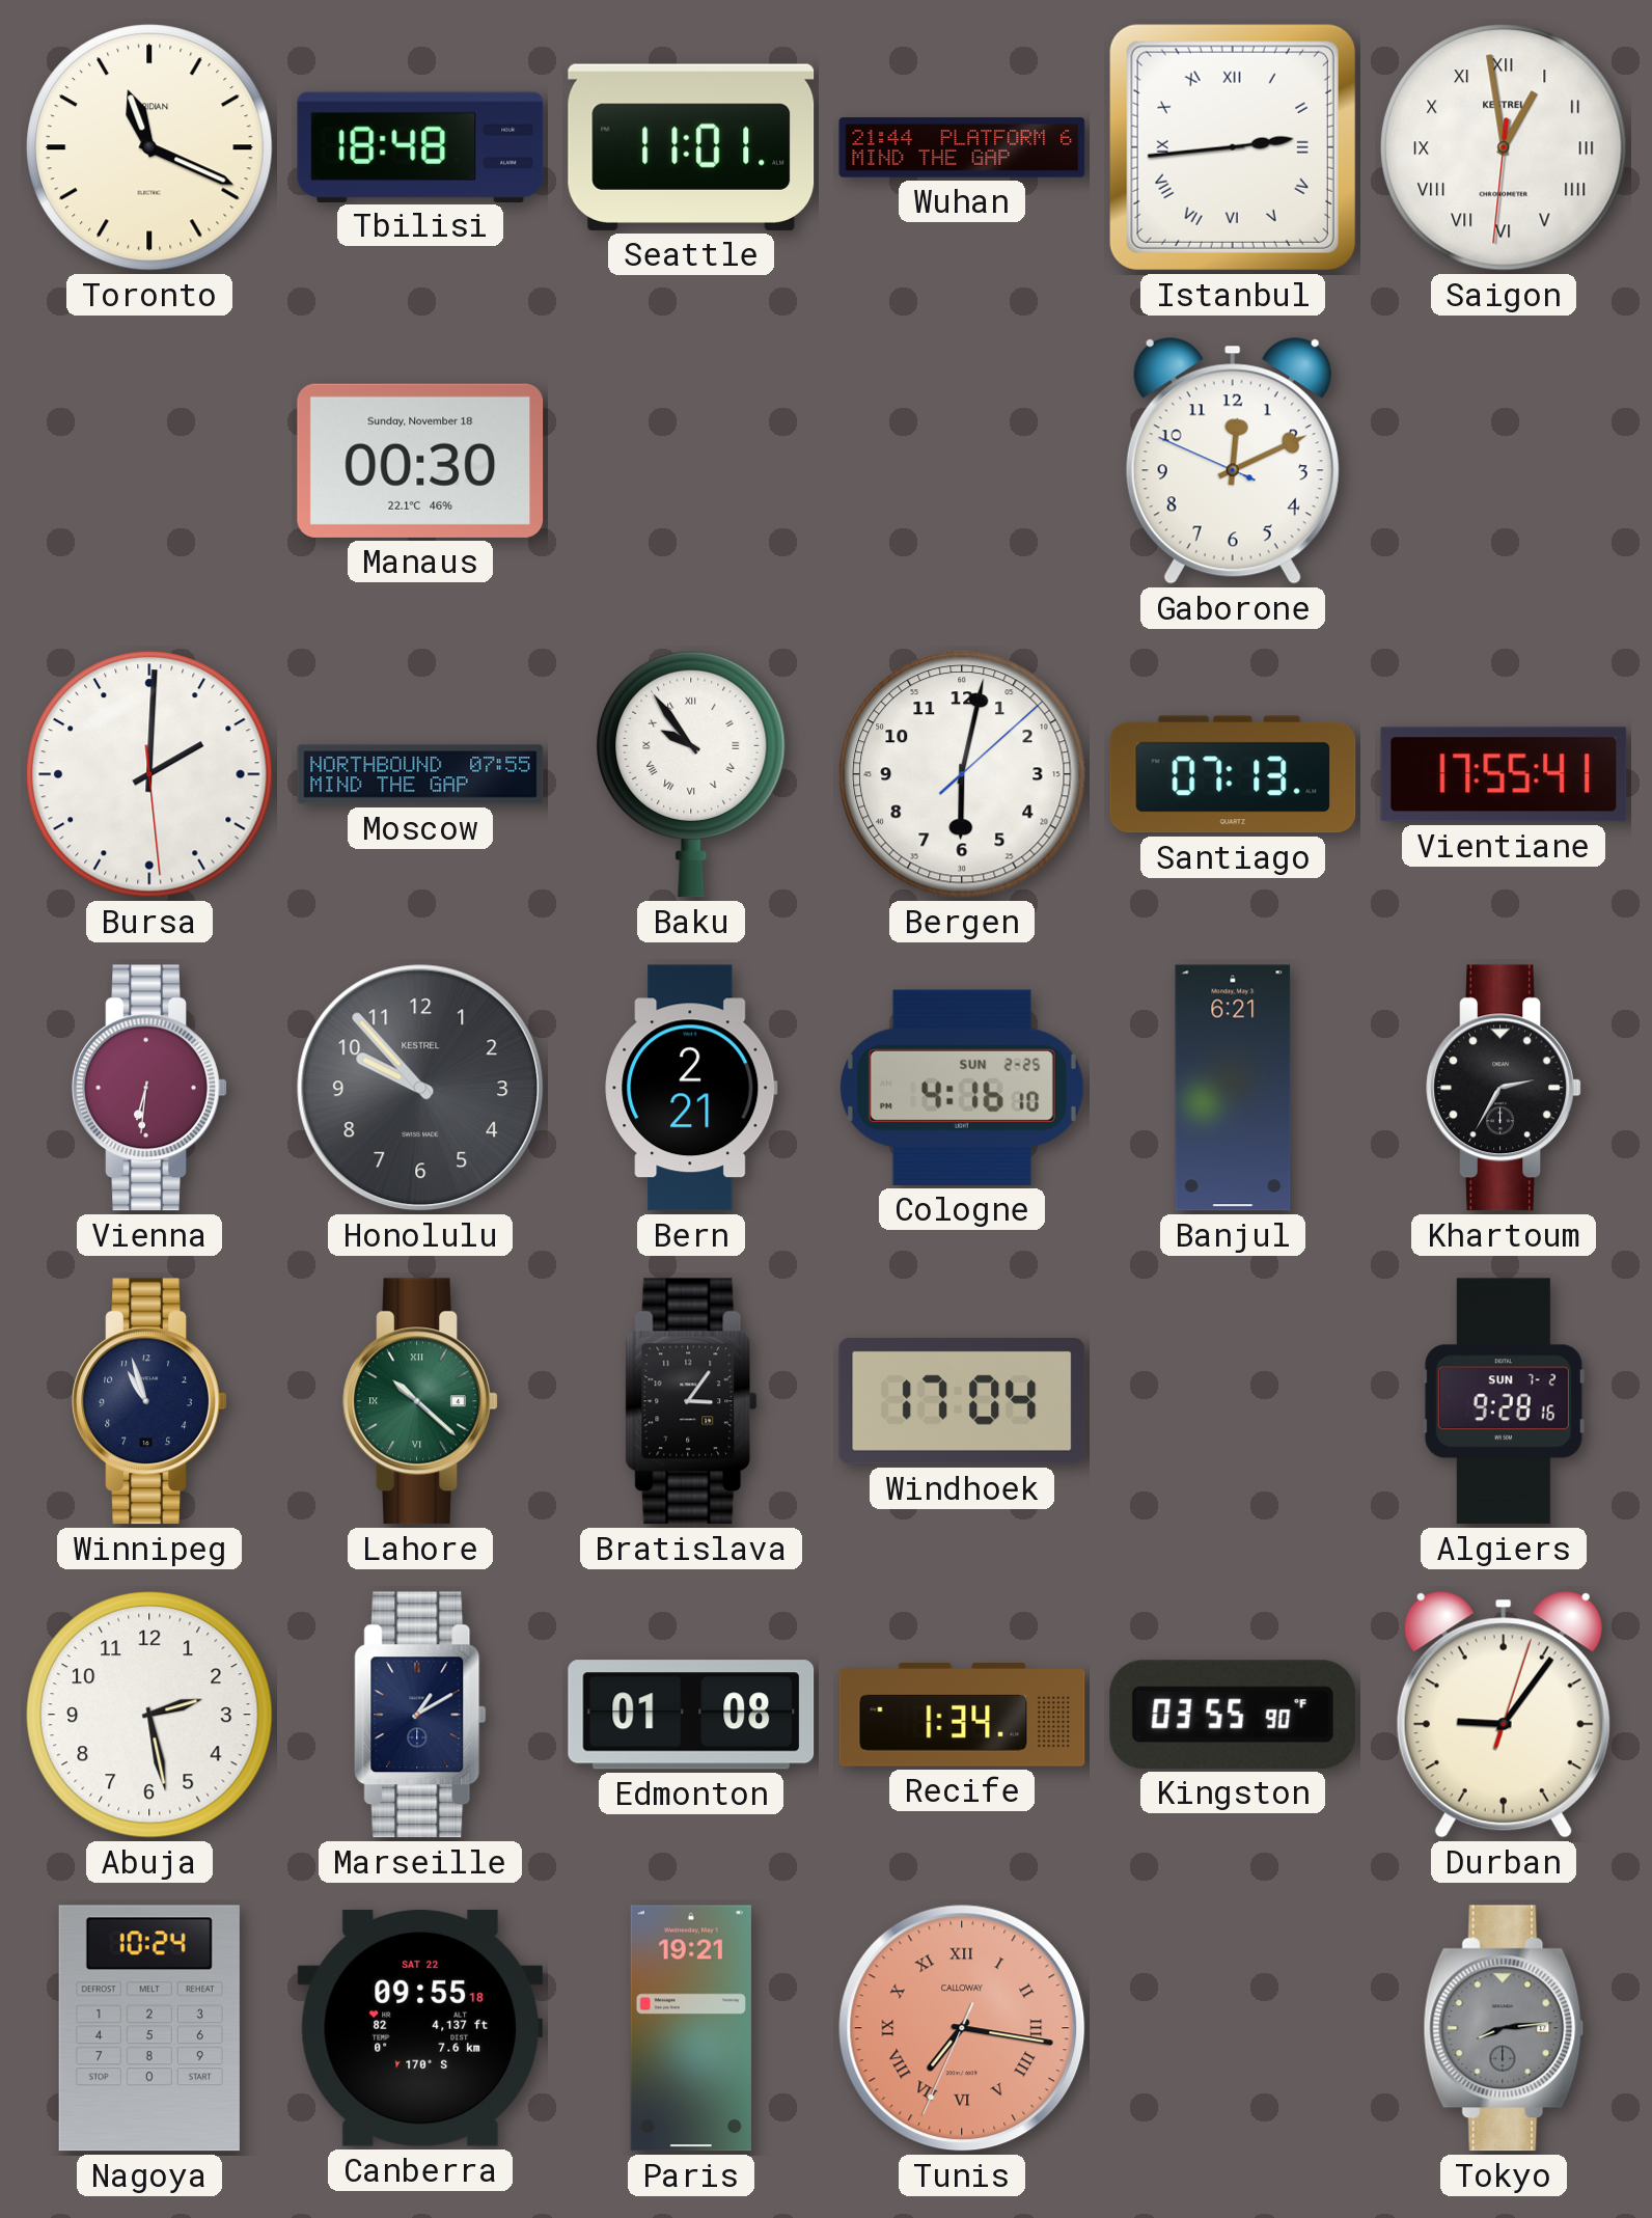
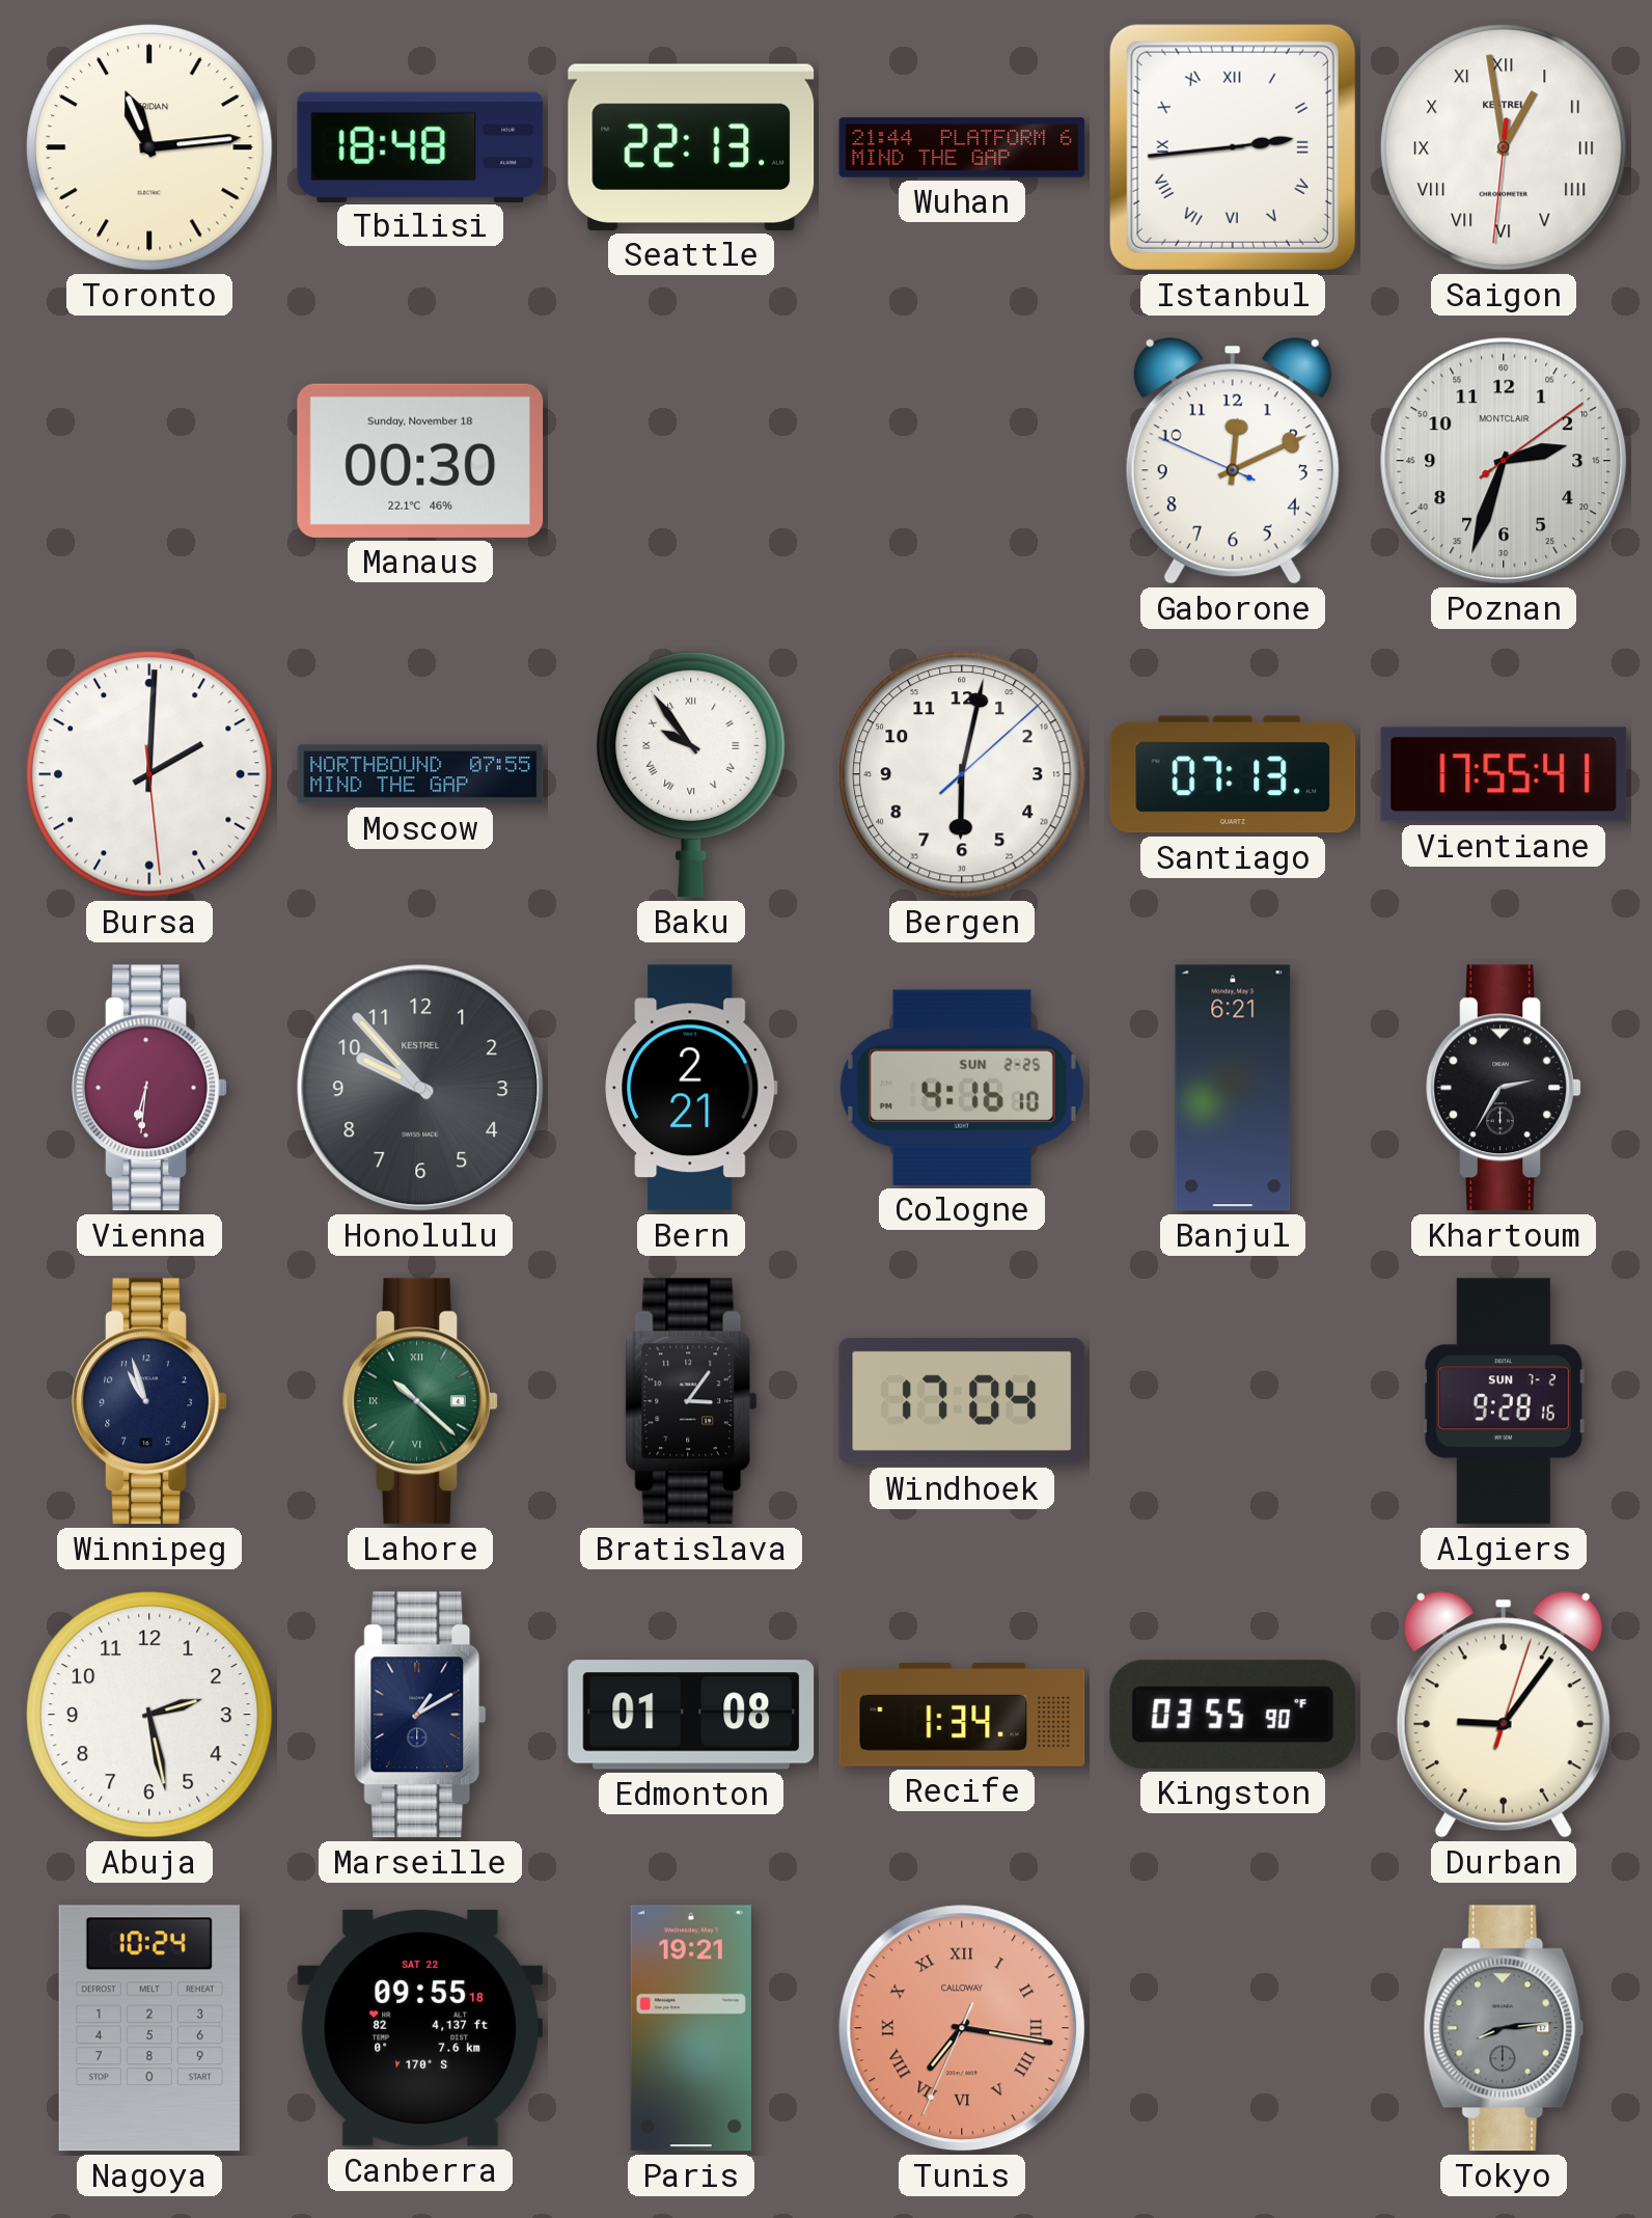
Toronto: 11:19 -> 11:14 (149, 147)
Seattle: 11:01 -> 22:13 (691, 147)
Poznan: none -> 2:33 (1504, 461)
